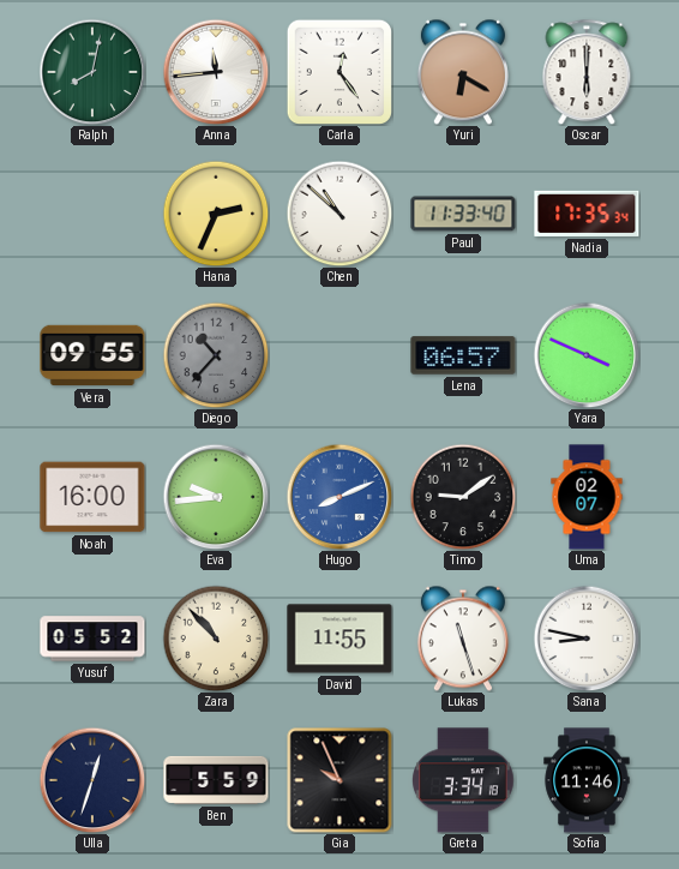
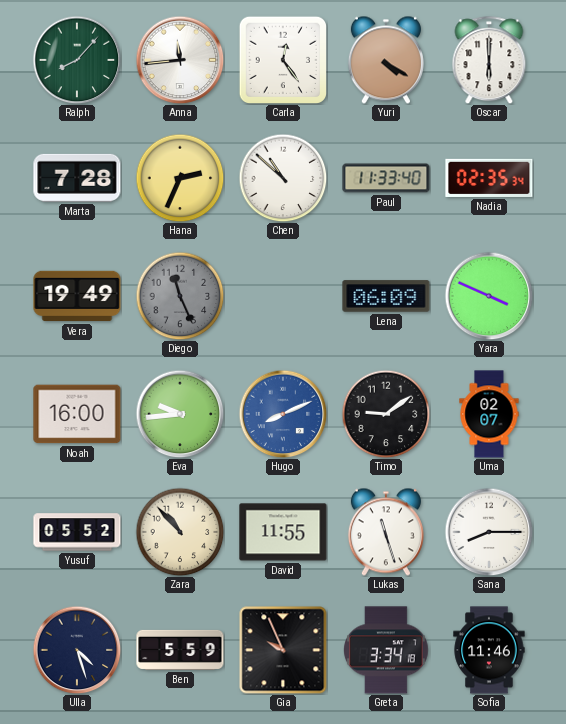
Ralph: 8:02 -> 8:07 (77, 60)
Yuri: 6:20 -> 4:20 (386, 60)
Marta: none -> 7:28 (77, 178)
Nadia: 17:35 -> 02:35 (489, 178)
Vera: 09:55 -> 19:49 (77, 296)
Diego: 10:37 -> 11:26 (180, 296)
Lena: 06:57 -> 06:09 (386, 296)
Sana: 8:47 -> 8:15 (489, 532)
Ulla: 12:33 -> 4:27 (77, 650)
